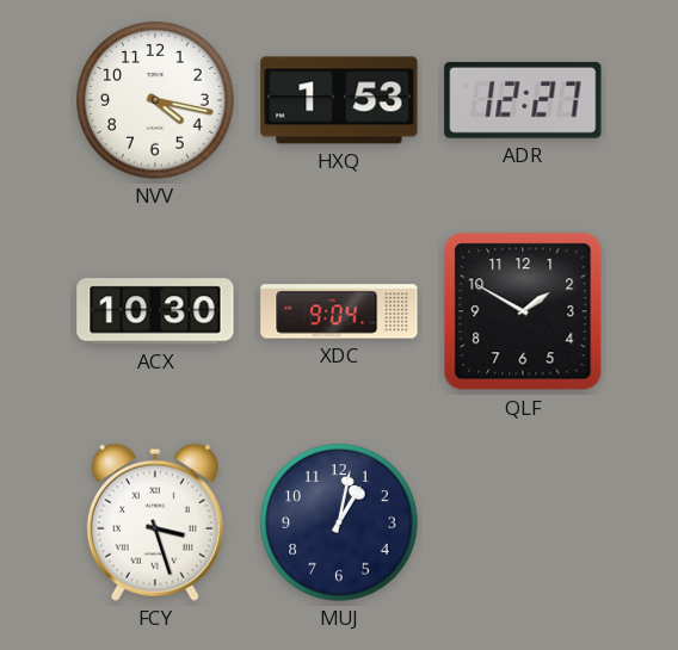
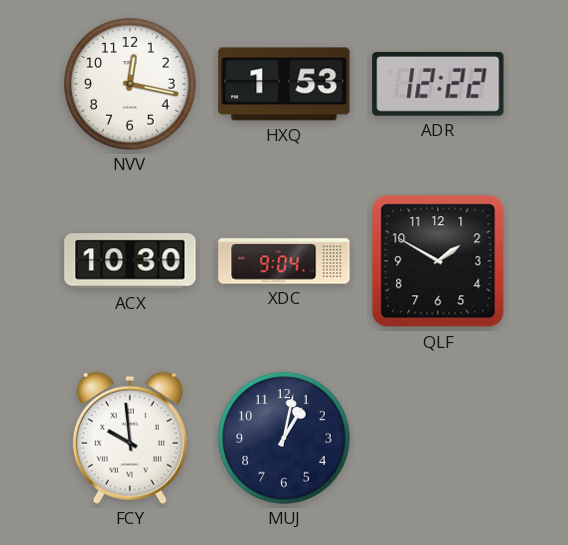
NVV: 4:17 -> 12:17 (130, 84)
ADR: 12:27 -> 12:22 (438, 84)
FCY: 3:27 -> 9:59 (130, 438)
